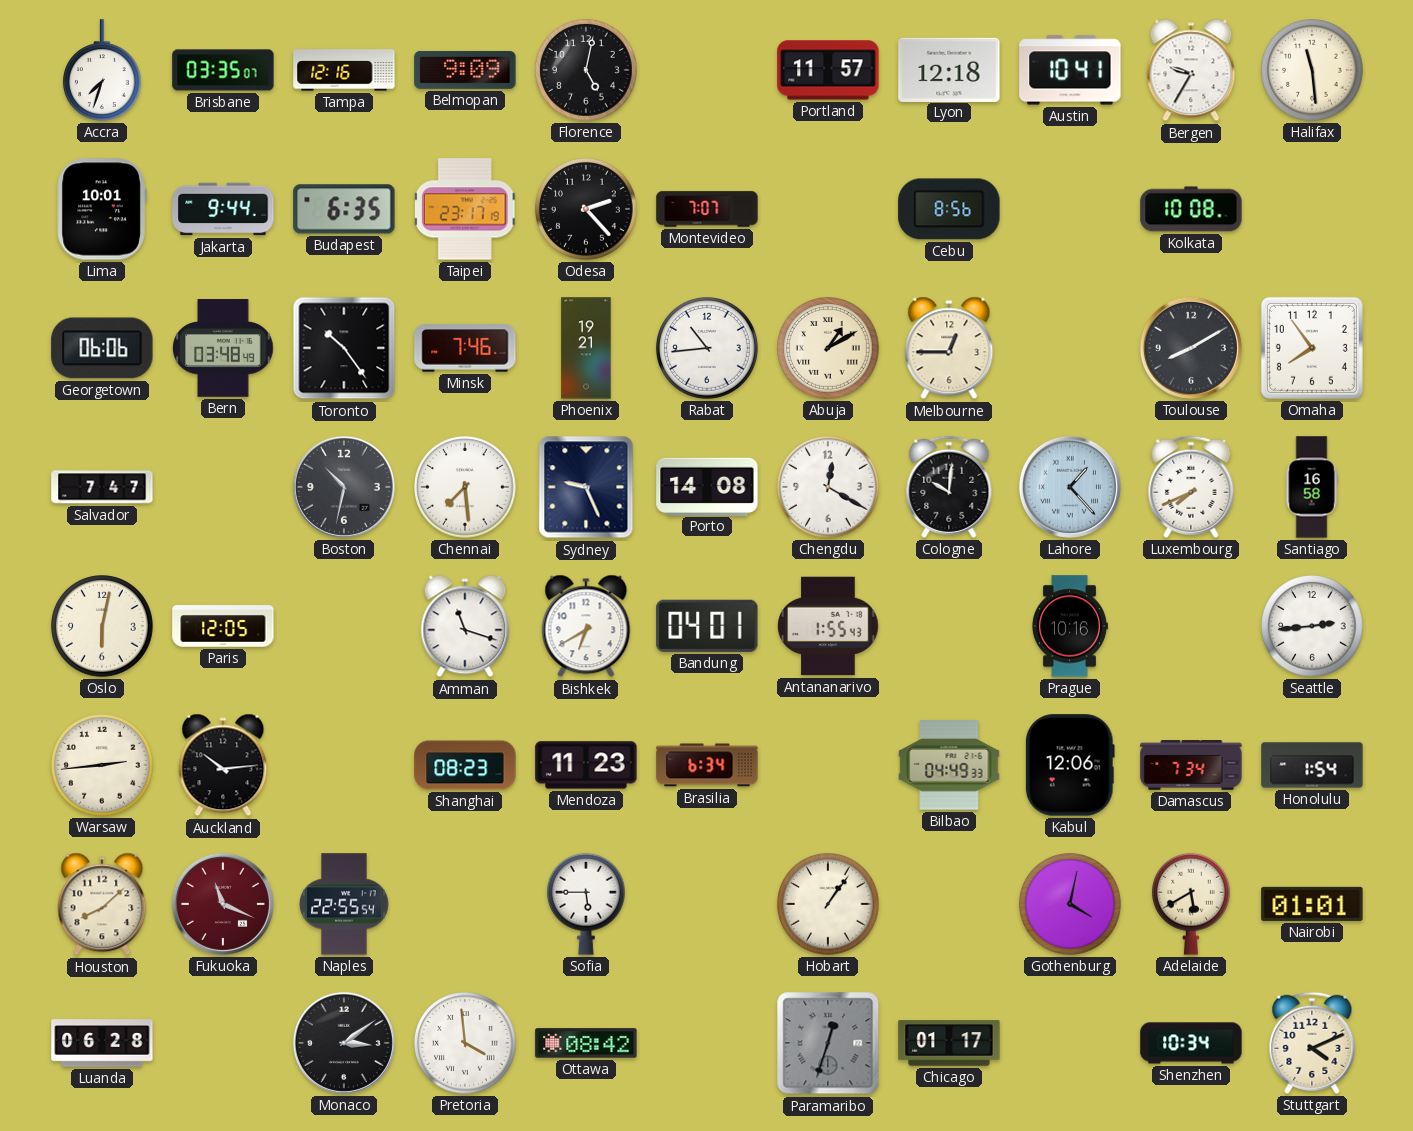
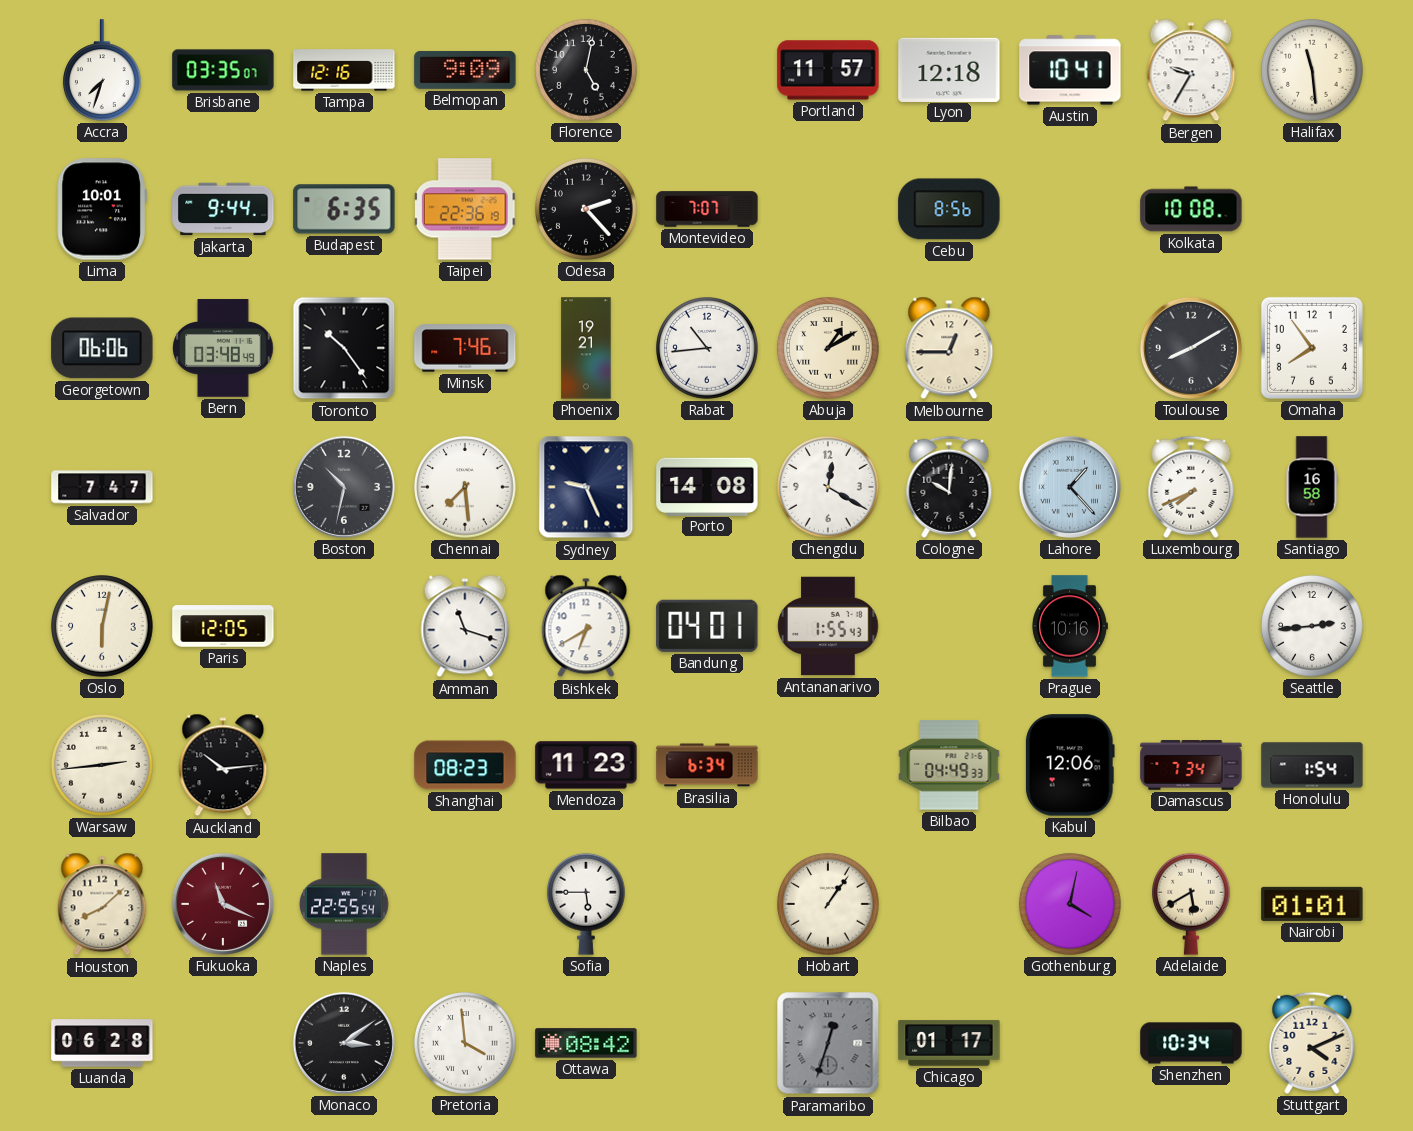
Taipei: 23:17 -> 22:36 (465, 209)
